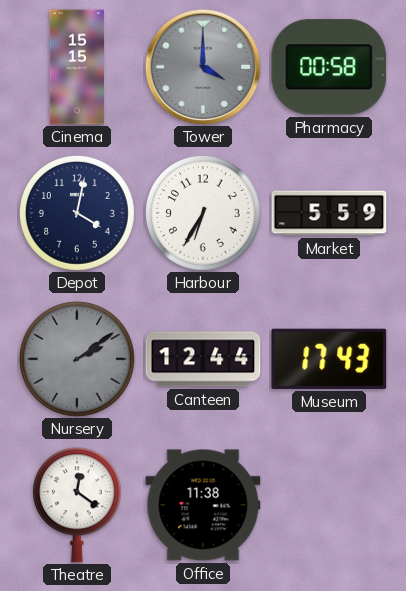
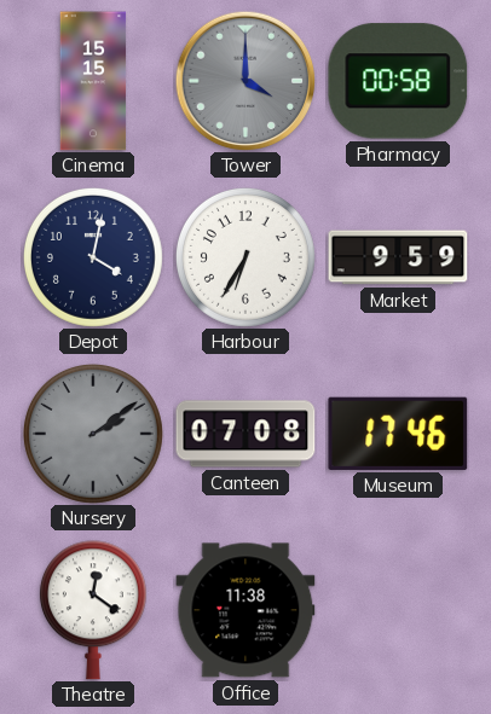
Market: 5:59 -> 9:59 (398, 257)
Canteen: 12:44 -> 07:08 (245, 434)
Museum: 17:43 -> 17:46 (398, 434)
